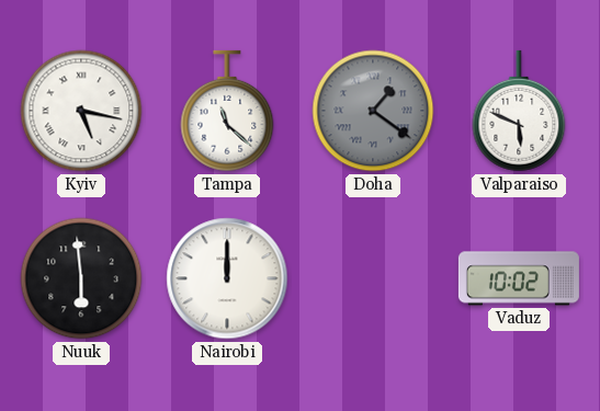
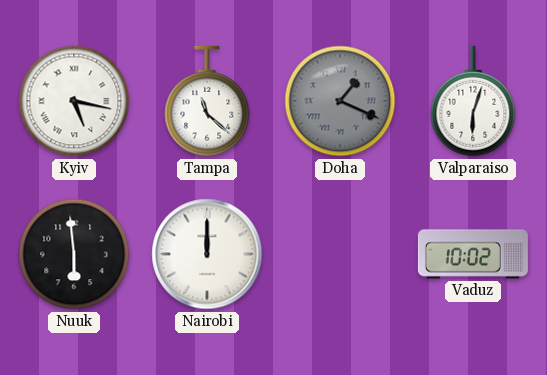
Doha: 1:21 -> 1:19 (340, 101)
Valparaiso: 5:49 -> 6:03 (473, 101)
